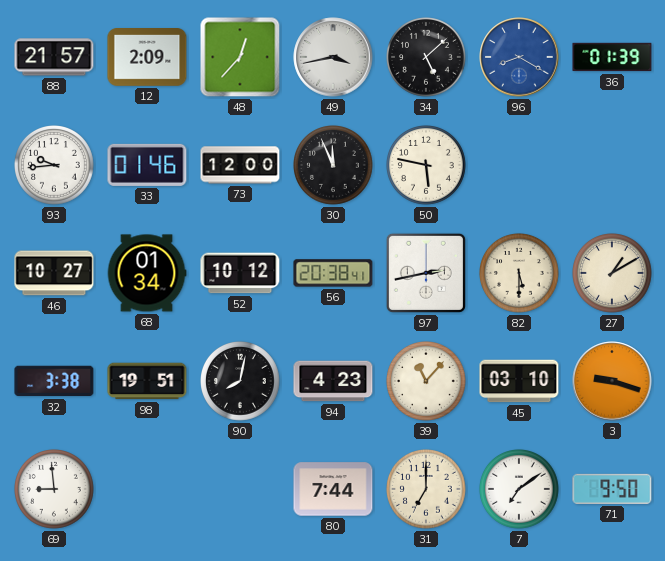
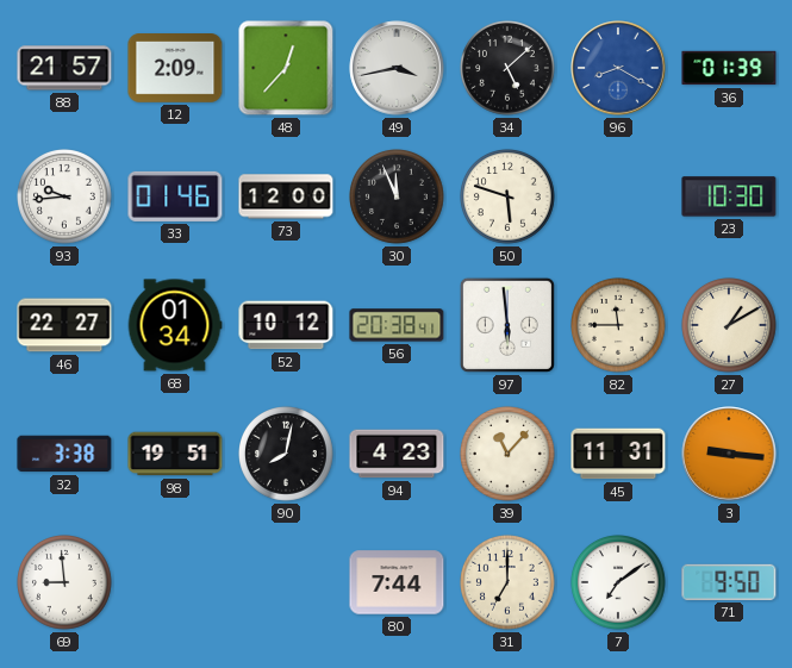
50: 5:47 -> 5:48 (509, 198)
23: none -> 10:30 (729, 196)
46: 10:27 -> 22:27 (64, 325)
97: 2:43 -> 5:59 (507, 325)
82: 5:30 -> 11:45 (619, 326)
45: 03:10 -> 11:31 (618, 454)
3: 9:18 -> 9:16 (729, 454)
